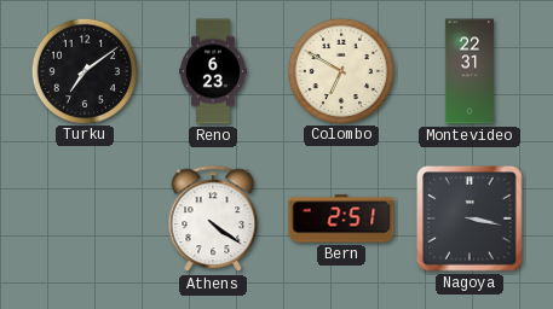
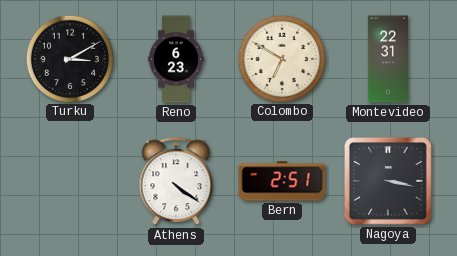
Turku: 7:09 -> 3:10 (69, 58)
